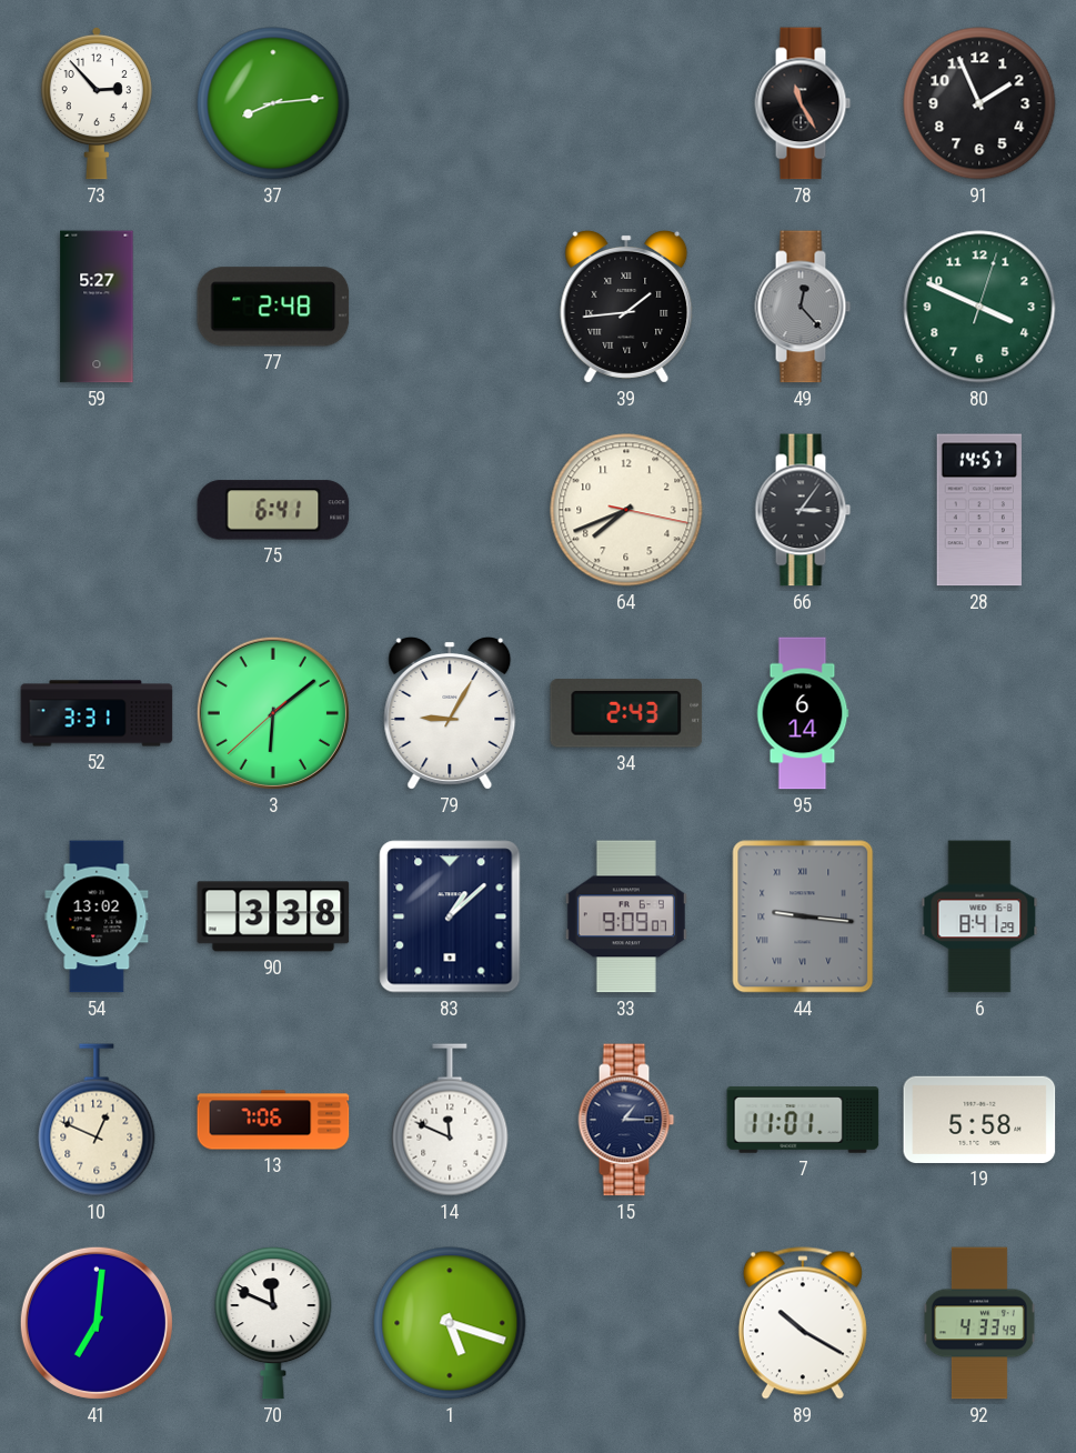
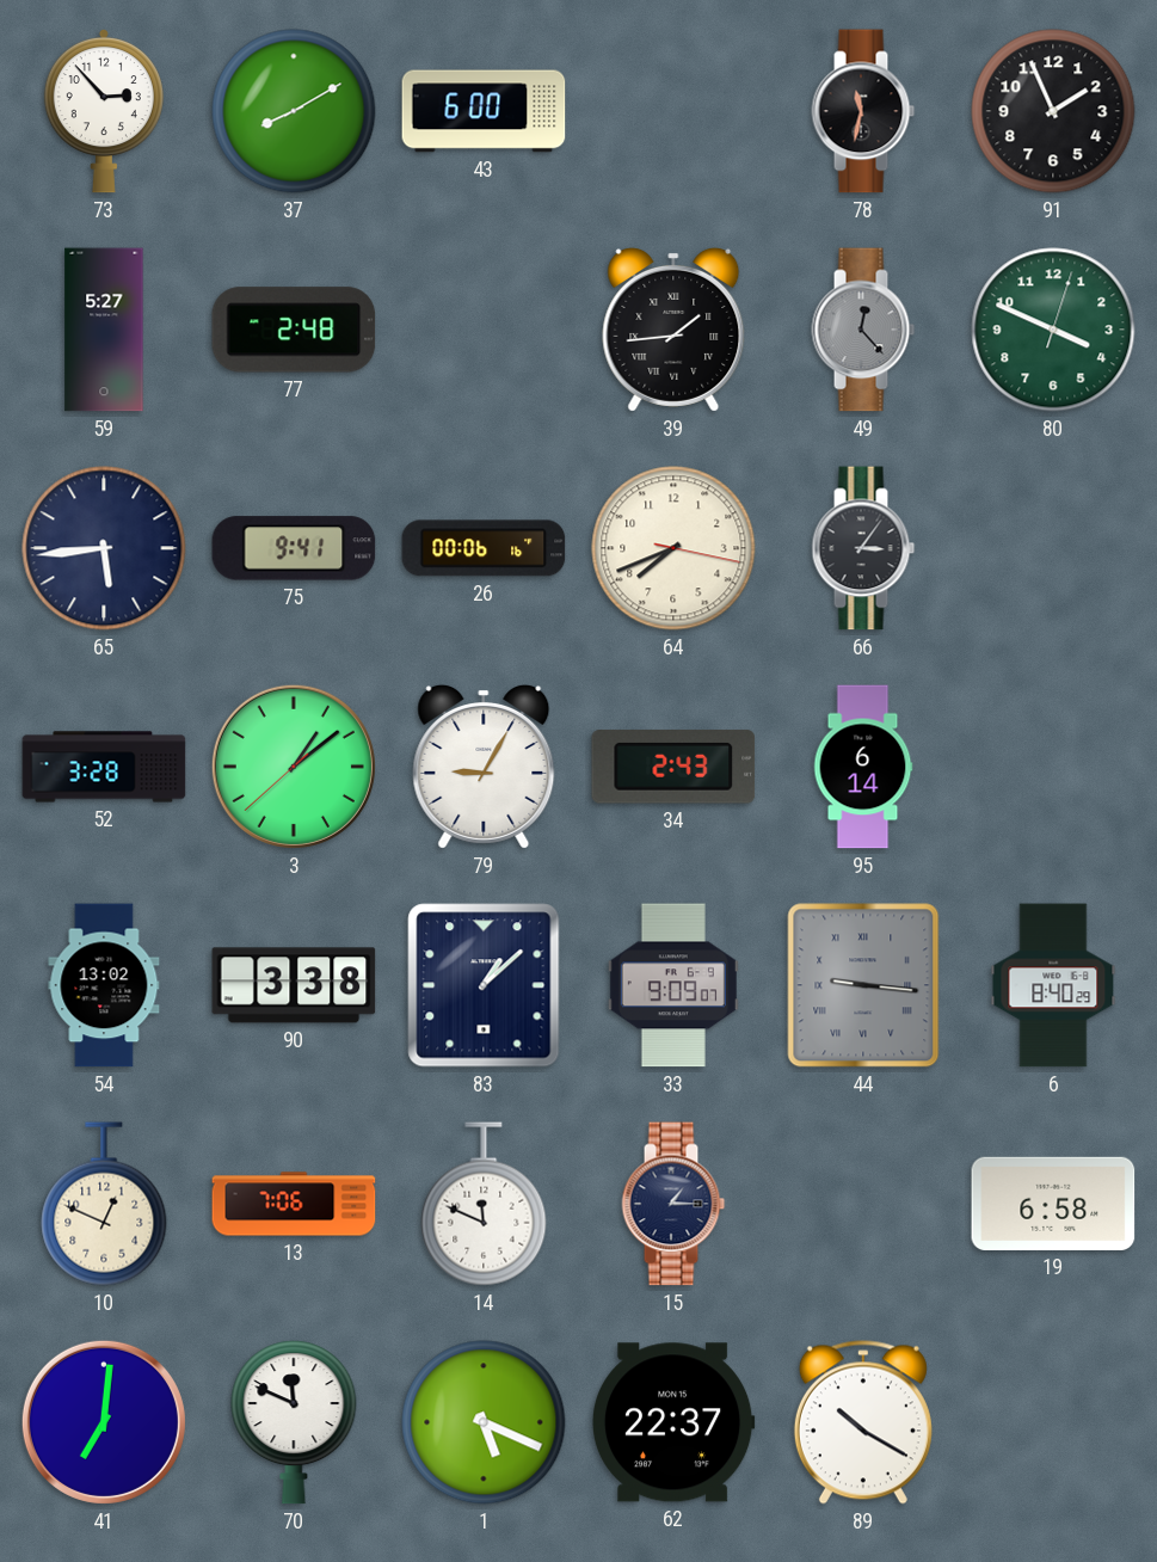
37: 8:14 -> 8:10 (294, 111)
43: none -> 6:00 (484, 111)
78: 11:25 -> 11:32 (863, 111)
65: none -> 5:44 (104, 548)
75: 6:41 -> 9:41 (294, 548)
26: none -> 00:06 (484, 548)
28: 14:57 -> none (979, 510)
52: 3:31 -> 3:28 (104, 767)
3: 6:08 -> 1:08 (294, 767)
6: 8:41 -> 8:40 (1053, 985)
7: 11:01 -> none (803, 1120)
19: 5:58 -> 6:58 (1053, 1204)
1: 5:18 -> 5:19 (484, 1422)
62: none -> 22:37 (673, 1422)
92: 4:33 -> none (979, 1323)
